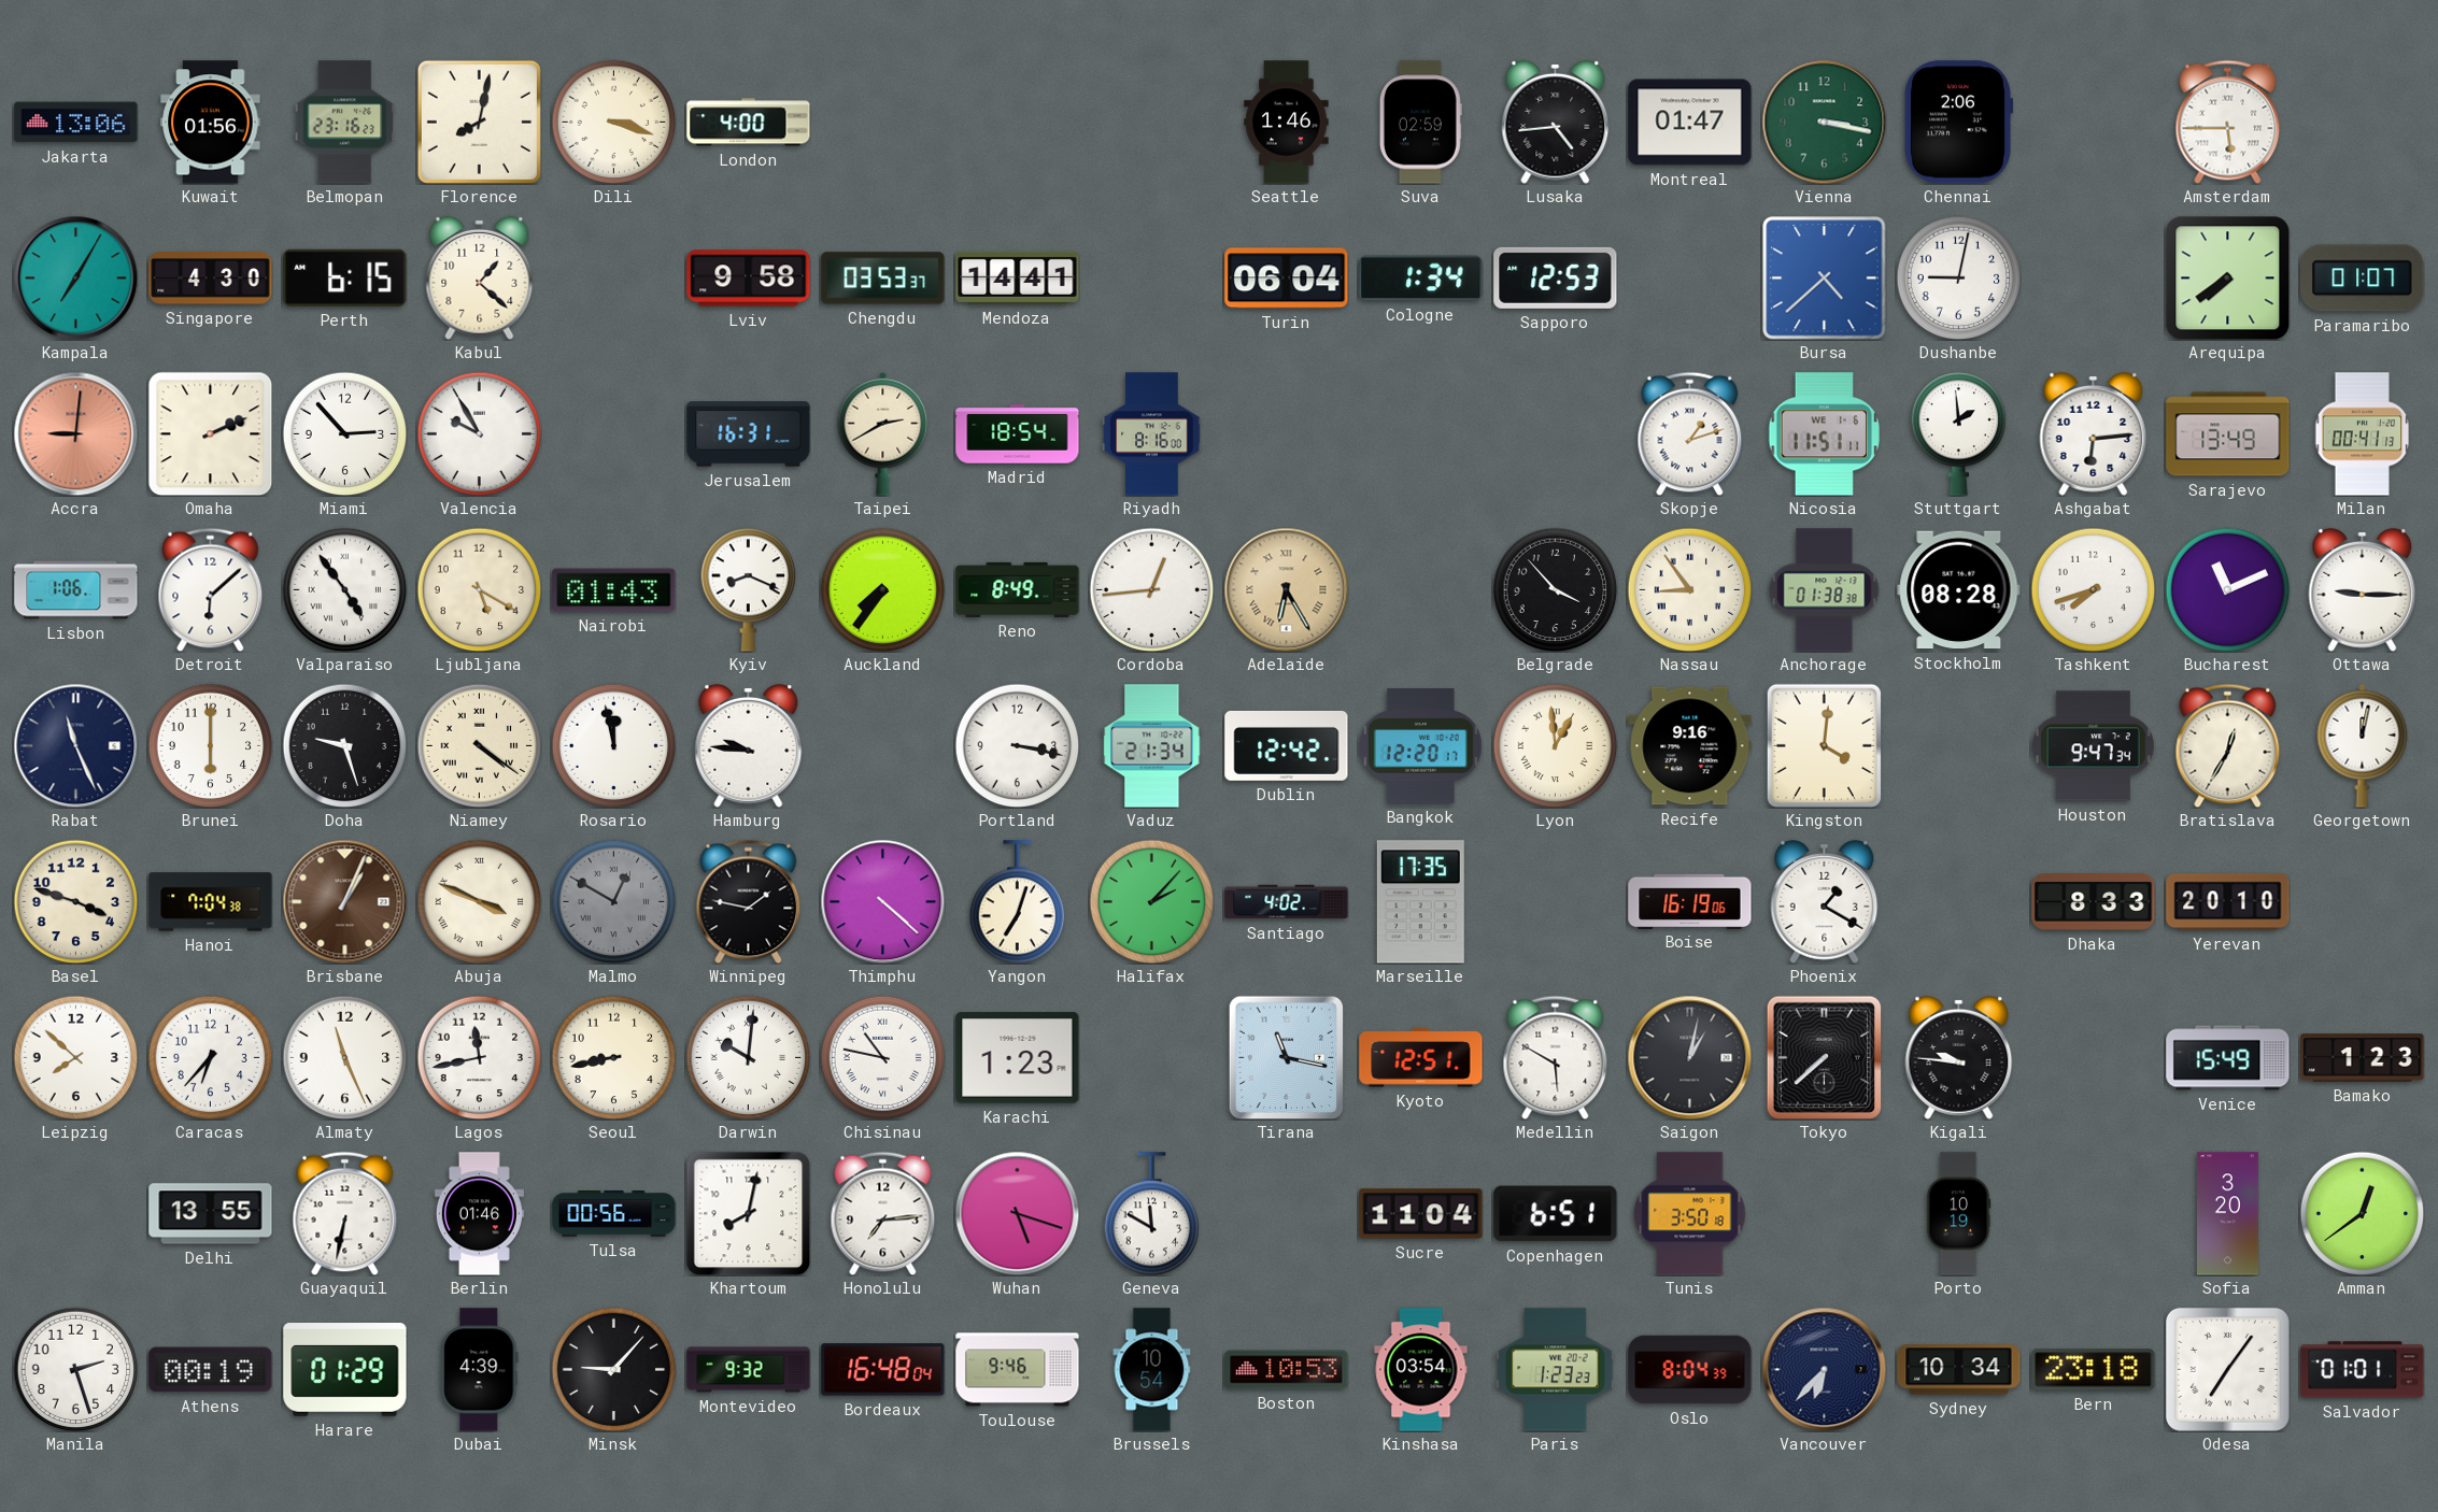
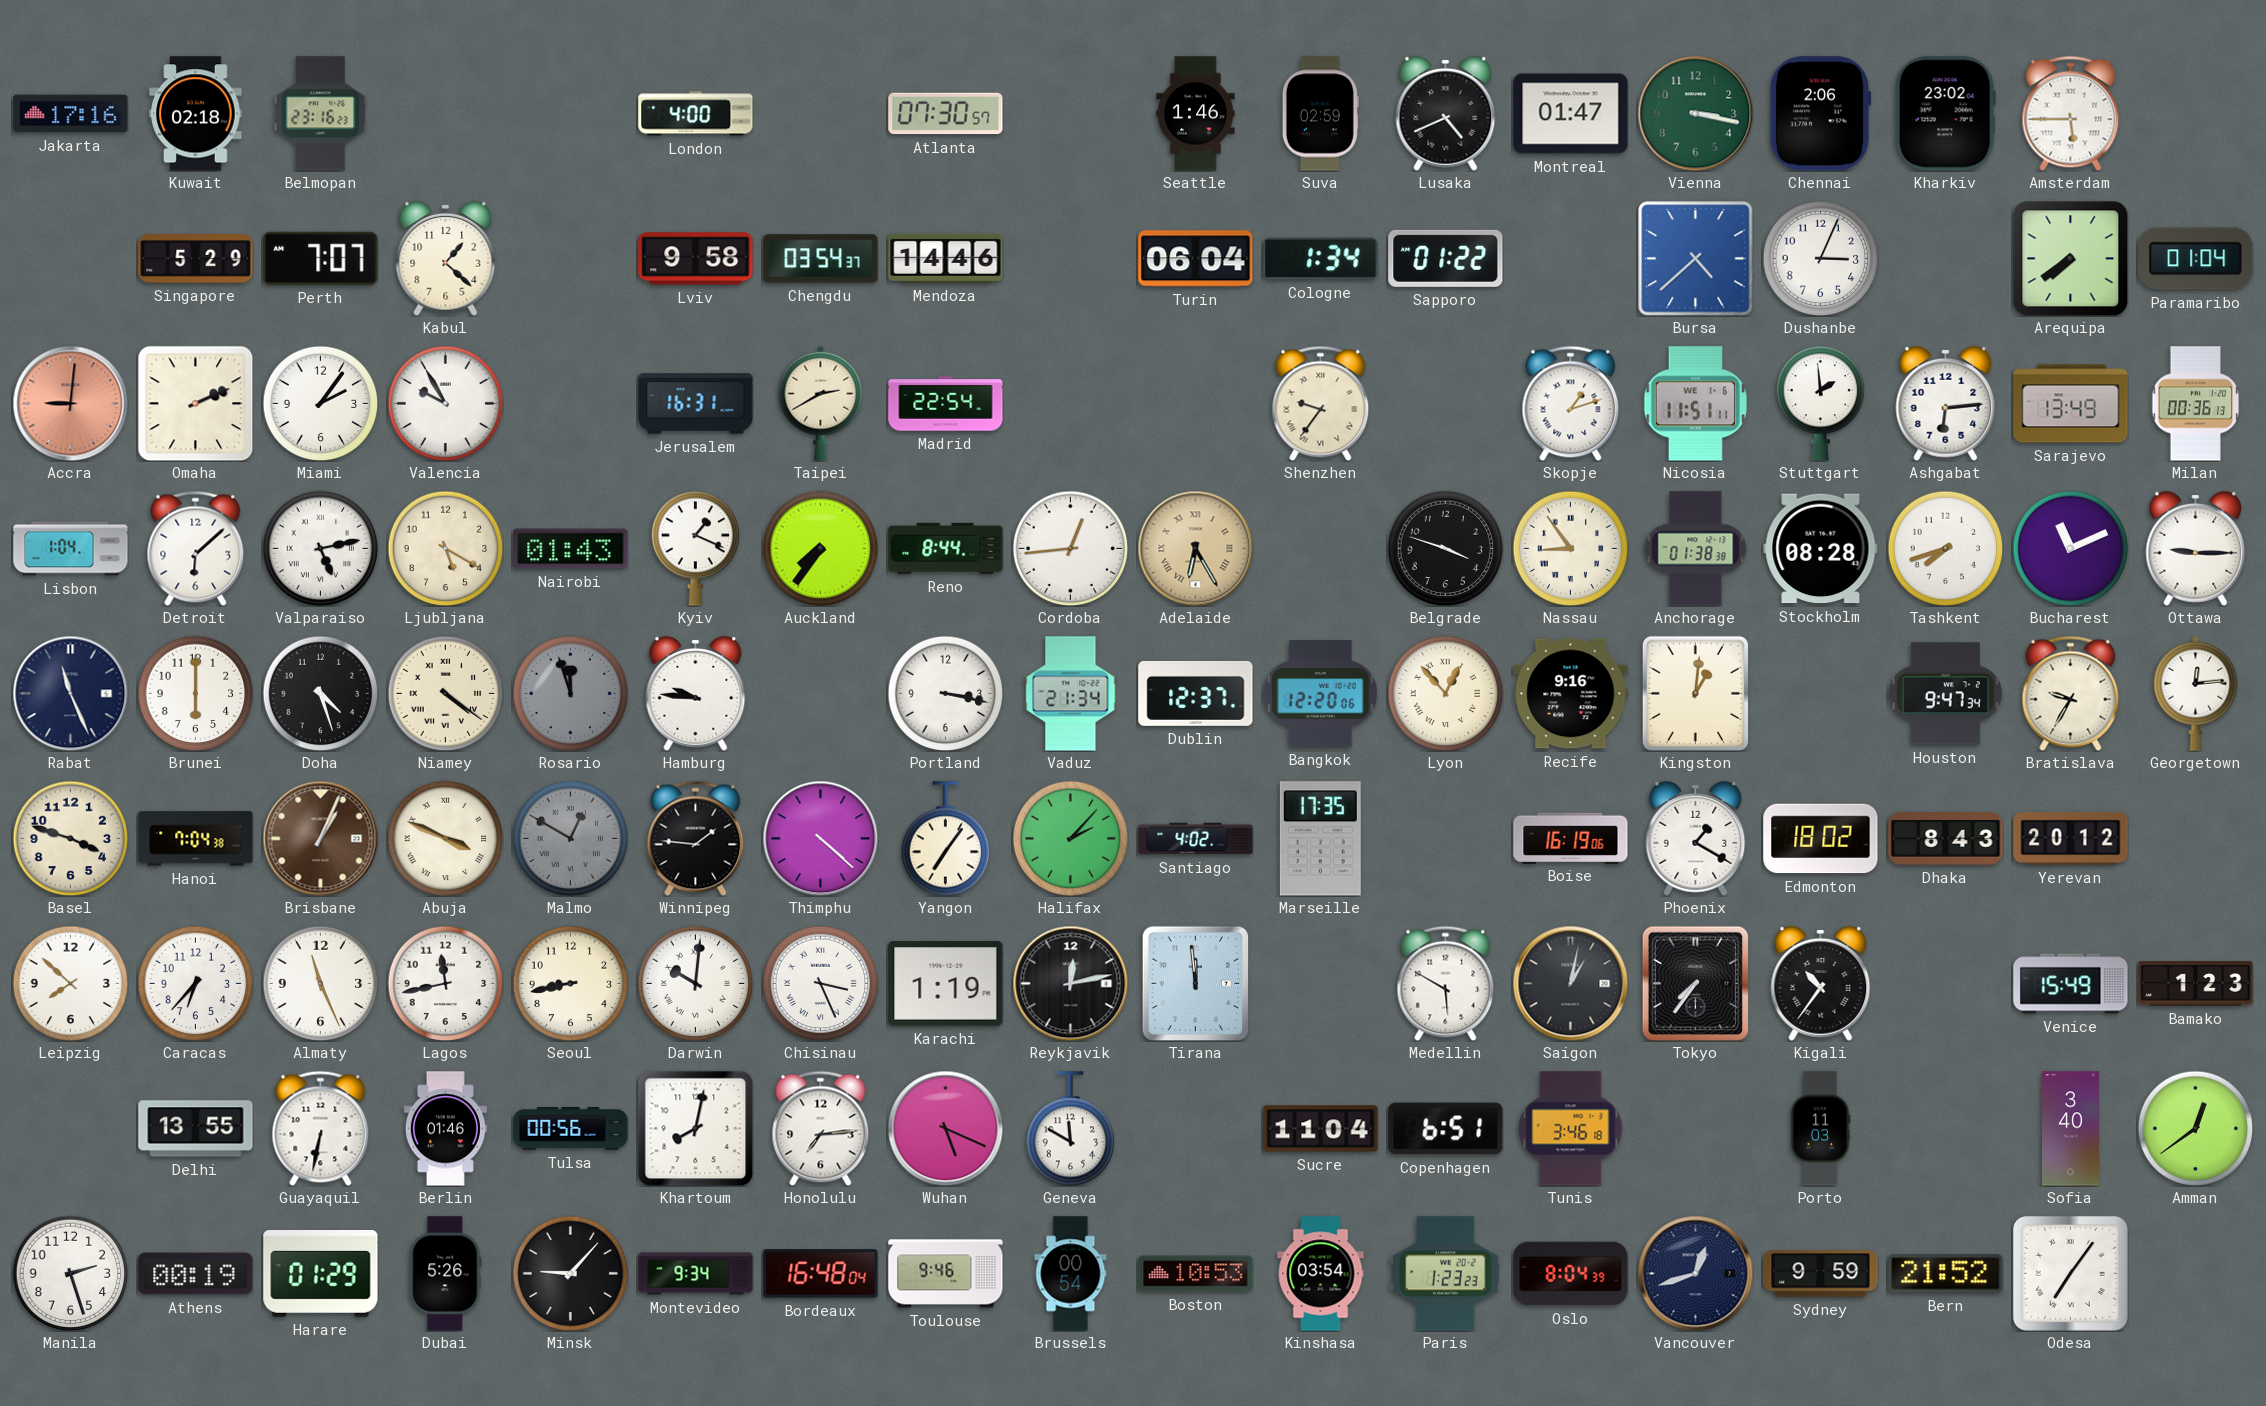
Jakarta: 13:06 -> 17:16 (71, 114)
Kuwait: 01:56 -> 02:18 (196, 114)
Florence: 8:02 -> none (479, 122)
Dili: 3:18 -> none (613, 122)
Atlanta: none -> 07:30 (946, 114)
Lusaka: 4:44 -> 4:41 (1446, 113)
Kharkiv: none -> 23:02 (1945, 114)
Kampala: 7:05 -> none (75, 277)
Singapore: 4:30 -> 5:29 (196, 259)
Perth: 6:15 -> 7:07 (321, 258)
Chengdu: 03:53 -> 03:54 (821, 259)
Mendoza: 14:41 -> 14:46 (946, 258)
Sapporo: 12:53 -> 01:22 (1446, 258)
Dushanbe: 9:02 -> 3:04 (1820, 258)
Paramaribo: 01:07 -> 01:04 (2196, 259)
Miami: 2:53 -> 2:06 (320, 403)
Madrid: 18:54 -> 22:54 (946, 404)
Riyadh: 8:16 -> none (1152, 434)
Shenzhen: none -> 9:36 (1321, 403)
Milan: 00:41 -> 00:36 (2196, 404)
Lisbon: 1:06 -> 1:04 (71, 549)
Valparaiso: 4:54 -> 5:13 (320, 548)
Kyiv: 8:19 -> 1:19 (696, 549)
Reno: 8:49 -> 8:44 (946, 548)
Belgrade: 3:53 -> 3:48 (1445, 548)
Doha: 9:27 -> 4:27 (320, 693)
Rosario: 11:58 -> 11:57 (570, 693)
Rosario dial: white -> grey (570, 693)
Dublin: 12:42 -> 12:37 (1196, 693)
Bangkok: 12:20:17 -> 12:20:06 (1320, 694)
Lyon: 12:59 -> 12:53 (1445, 693)
Kingston: 4:01 -> 1:01 (1695, 693)
Bratislava: 12:35 -> 9:35 (2071, 693)
Georgetown: 12:02 -> 12:14 (2196, 693)
Winnipeg: 1:47 -> 1:46 (696, 838)
Yangon: 7:03 -> 7:06 (946, 839)
Edmonton: none -> 18:02 (1821, 839)
Dhaka: 8:33 -> 8:43 (1946, 839)
Yerevan: 20:10 -> 20:12 (2071, 839)
Chisinau: 10:47 -> 3:26 (820, 983)
Karachi: 1:23 -> 1:19 (946, 984)
Reykjavik: none -> 12:13 (1070, 983)
Tirana: 11:17 -> 11:59 (1196, 983)
Kyoto: 12:51 -> none (1421, 1058)
Tokyo: 7:38 -> 7:36 (1696, 983)
Kigali: 9:46 -> 10:36 (1821, 983)
Wuhan: 5:18 -> 5:19 (945, 1128)
Tunis: 3:50 -> 3:46 (1571, 1129)
Porto: 10:19 -> 11:03 (1820, 1129)
Sofia: 3:20 -> 3:40 (2070, 1129)
Dubai: 4:39 -> 5:26 (446, 1274)
Montevideo: 9:32 -> 9:34 (696, 1274)
Brussels: 10:54 -> 00:54 (1071, 1274)
Vancouver: 6:37 -> 12:42 (1695, 1273)
Sydney: 10:34 -> 9:59 (1821, 1274)
Bern: 23:18 -> 21:52 (1946, 1274)
Salvador: 01:01 -> none (2363, 1370)
